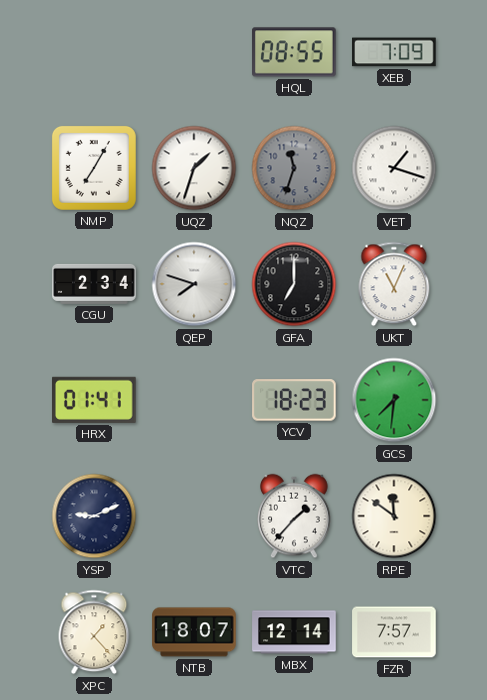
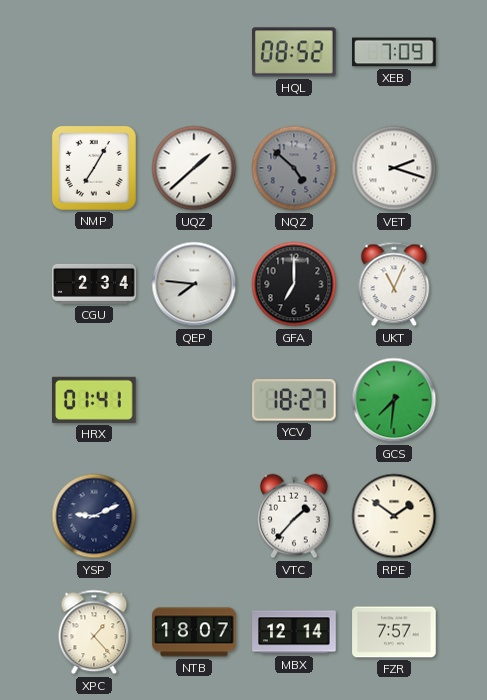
HQL: 08:55 -> 08:52 (295, 52)
UQZ: 1:33 -> 1:38 (194, 168)
NQZ: 11:33 -> 4:52 (294, 168)
VET: 1:18 -> 2:18 (394, 168)
QEP: 7:48 -> 7:46 (194, 284)
YCV: 18:23 -> 18:27 (294, 400)
RPE: 11:51 -> 1:51 (394, 516)
